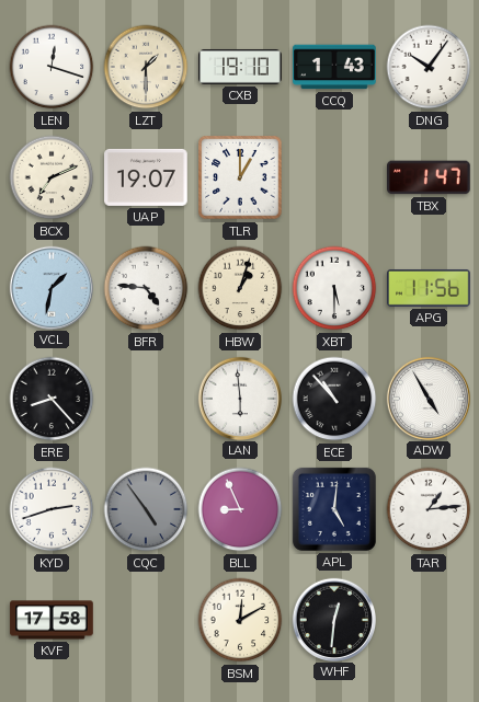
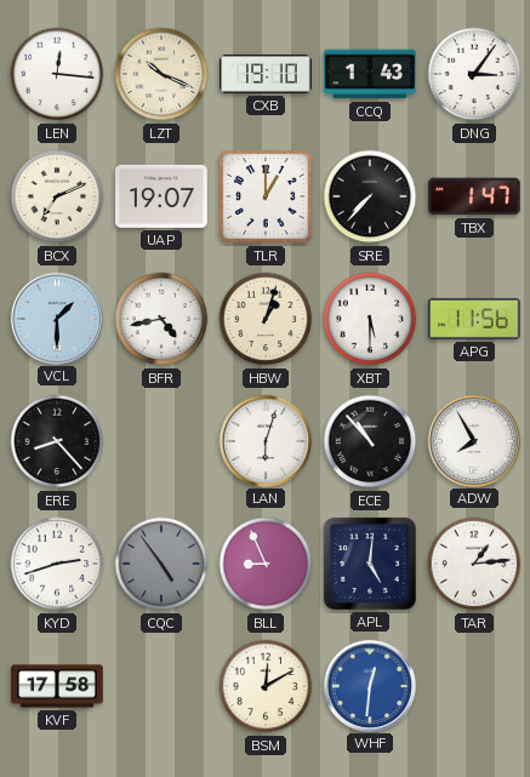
LEN: 12:18 -> 12:16 (57, 74)
LZT: 1:30 -> 10:19 (161, 74)
DNG: 10:06 -> 3:06 (474, 74)
SRE: none -> 7:37 (370, 196)
VCL: 1:32 -> 1:30 (56, 318)
BFR: 4:46 -> 4:43 (161, 319)
LAN: 5:59 -> 6:03 (264, 440)
ADW: 4:55 -> 7:55 (473, 440)
WHF dial: black -> blue (369, 685)
